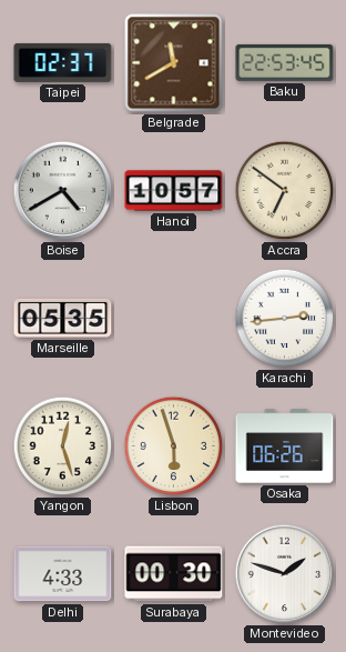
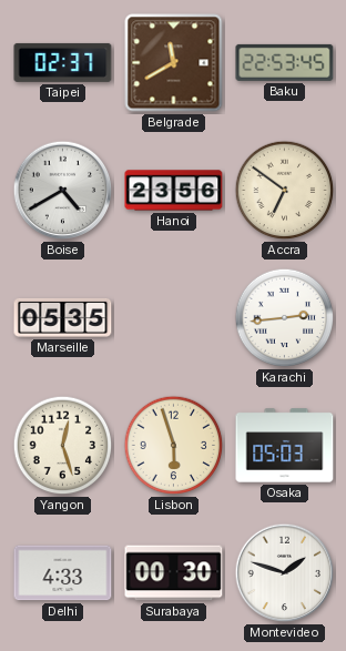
Hanoi: 10:57 -> 23:56 (174, 191)
Osaka: 06:26 -> 05:03 (285, 446)
